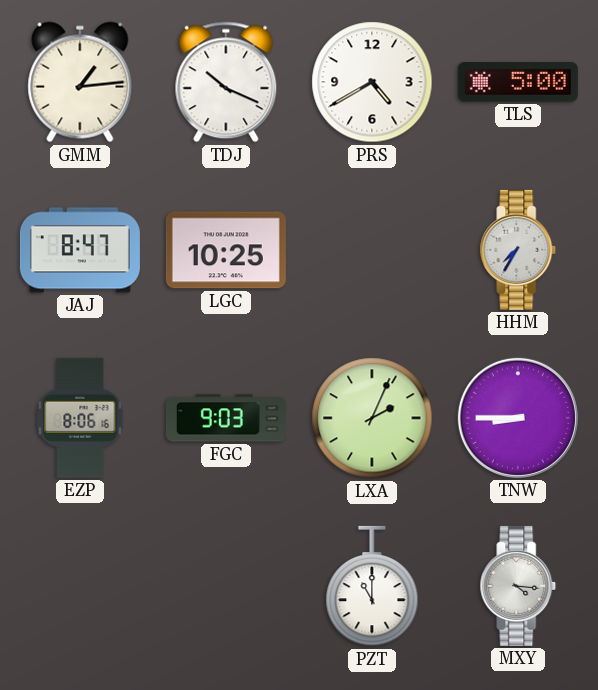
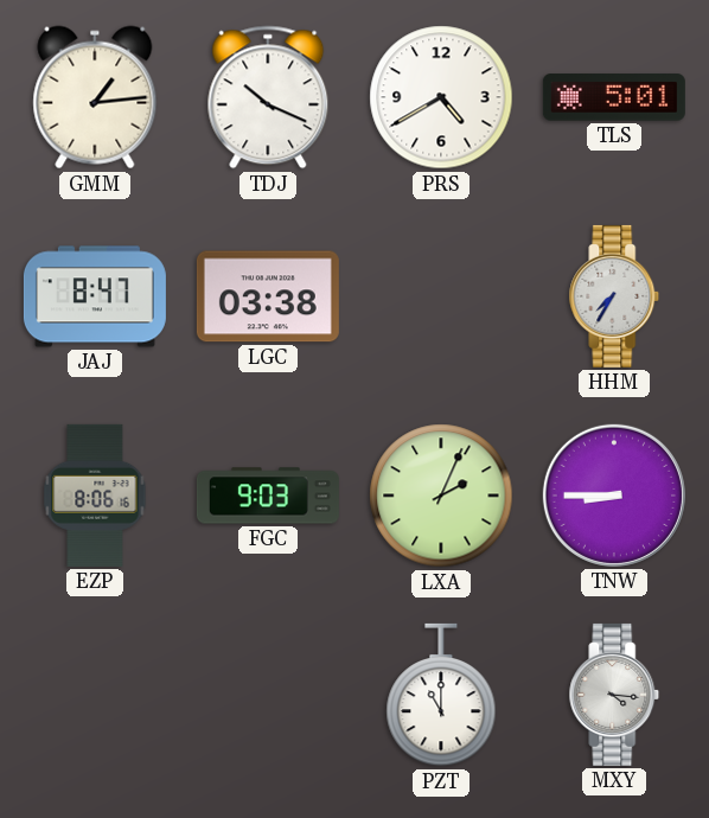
TLS: 5:00 -> 5:01 (614, 97)
LGC: 10:25 -> 03:38 (268, 296)
